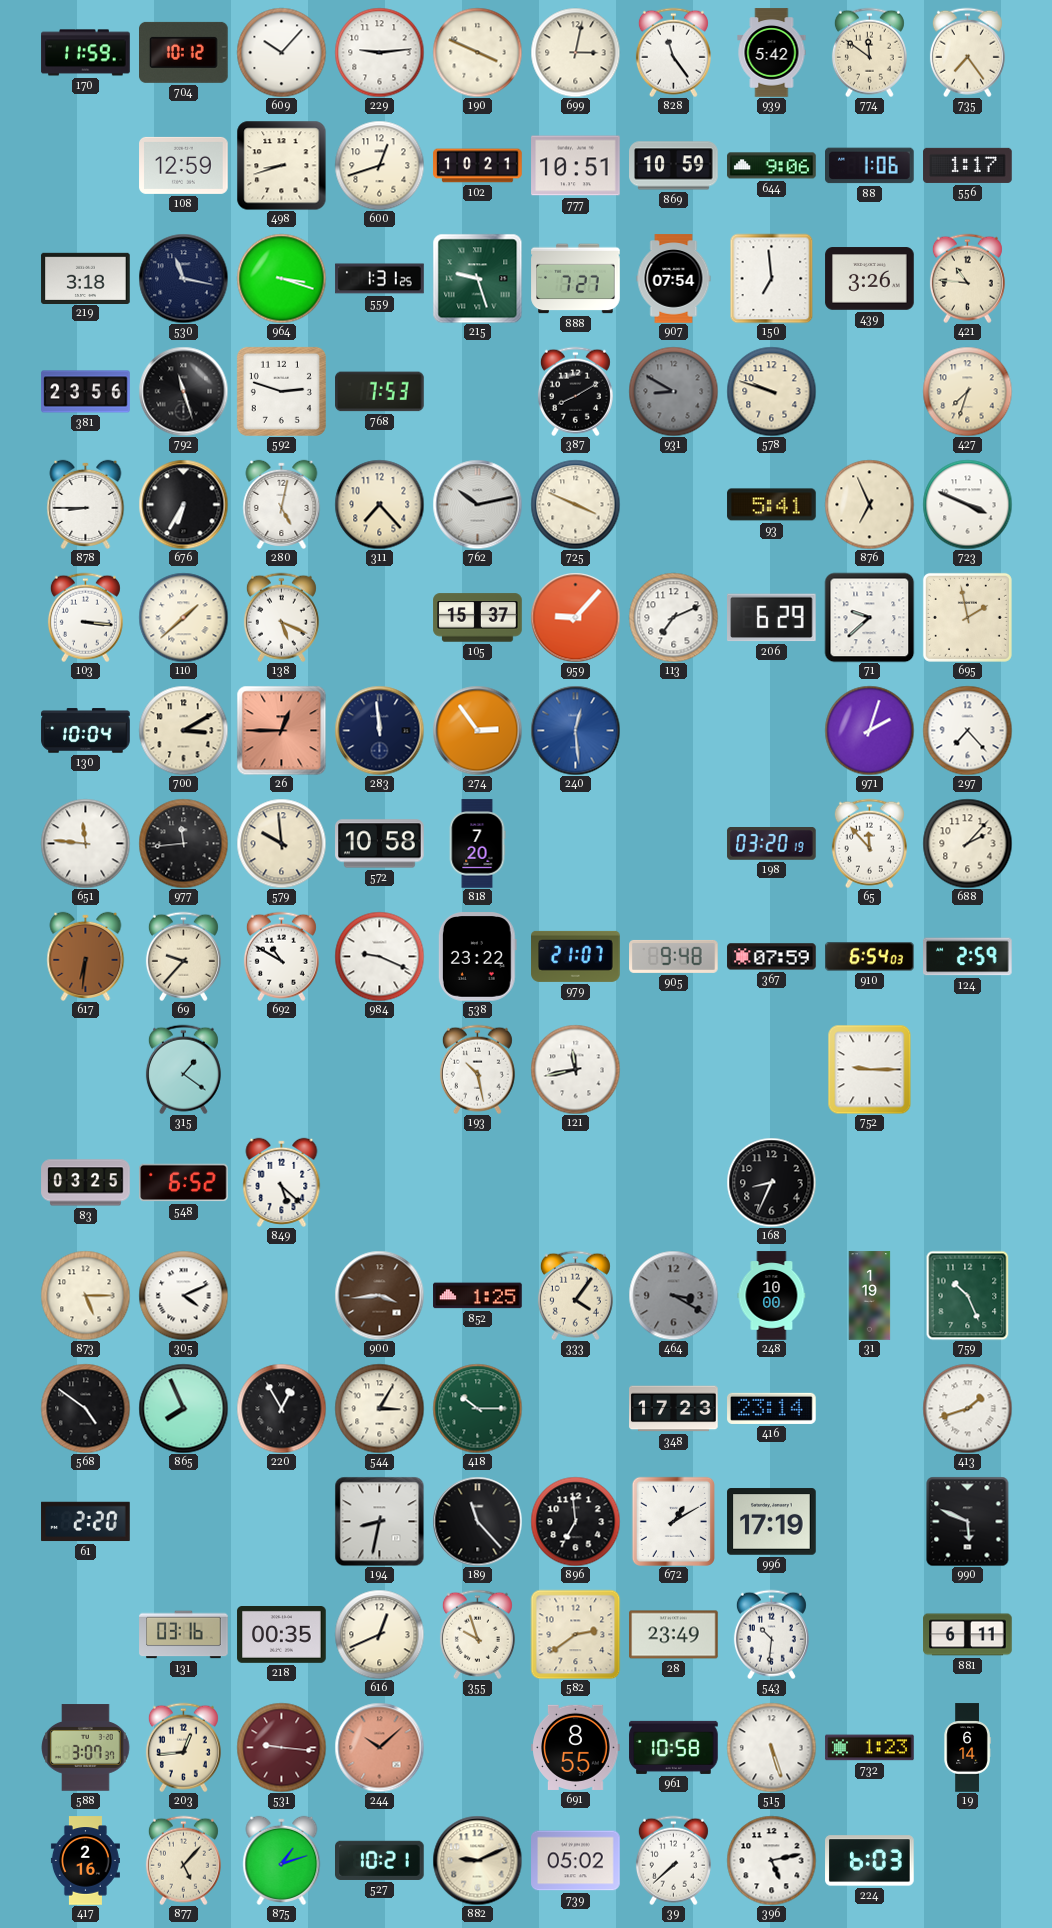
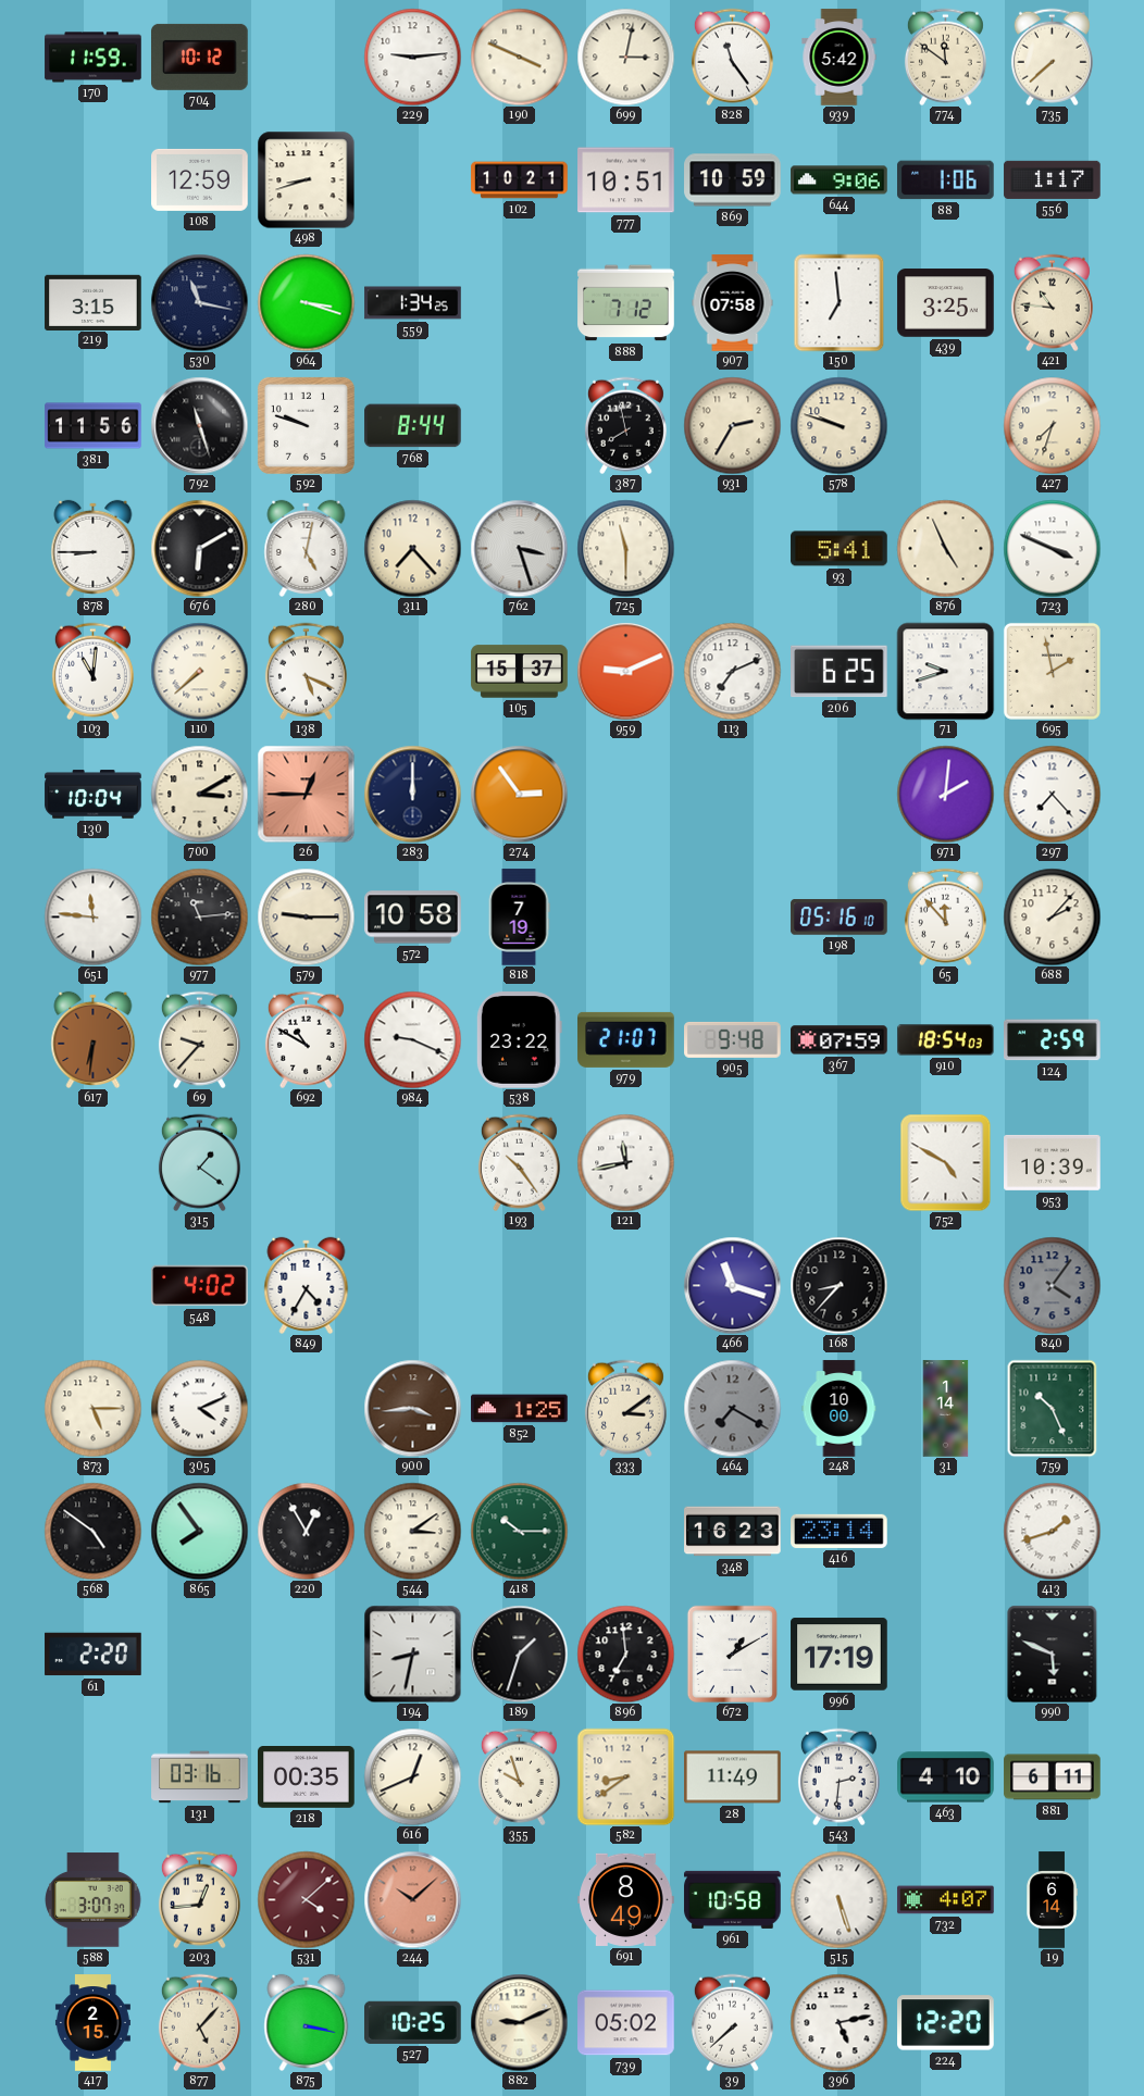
609: 10:07 -> none (281, 52)
735: 7:24 -> 7:38 (1052, 57)
600: 12:42 -> none (379, 165)
219: 3:18 -> 3:15 (94, 302)
559: 1:31 -> 1:34 (413, 303)
215: 9:27 -> none (477, 278)
888: 7:27 -> 7:12 (626, 303)
907: 07:54 -> 07:58 (733, 303)
439: 3:26 -> 3:25 (946, 303)
381: 23:56 -> 11:56 (94, 426)
592: 2:48 -> 9:48 (306, 425)
768: 7:53 -> 8:44 (413, 426)
387: 8:10 -> 7:58 (625, 425)
931: 8:50 -> 2:35 (732, 425)
931 dial: grey -> cream (732, 425)
676: 6:35 -> 6:10 (199, 548)
762: 10:13 -> 3:27 (519, 548)
725: 3:49 -> 11:30 (625, 548)
876: 6:56 -> 4:56 (945, 548)
103: 3:16 -> 11:01 (92, 671)
110: 1:38 -> 7:38 (199, 671)
959: 9:07 -> 9:11 (625, 671)
206: 6:29 -> 6:25 (840, 672)
71: 9:38 -> 9:42 (945, 671)
283: 11:59 -> 12:00 (412, 794)
240: 12:29 -> none (575, 730)
971: 2:03 -> 2:01 (945, 794)
977: 11:44 -> 11:14 (199, 916)
579: 9:59 -> 9:15 (306, 916)
818: 7:20 -> 7:19 (519, 918)
198: 03:20 -> 05:16 (840, 918)
910: 6:54 -> 18:54 (946, 1040)
193: 10:28 -> 10:24 (519, 1162)
752: 9:15 -> 4:50 (946, 1162)
953: none -> 10:39 (1053, 1162)
83: 03:25 -> none (86, 1183)
548: 6:52 -> 4:02 (200, 1286)
849: 5:22 -> 4:35 (307, 1285)
466: none -> 11:18 (732, 1285)
168: 8:34 -> 8:37 (838, 1285)
840: none -> 4:06 (1052, 1285)
333: 4:06 -> 3:09 (625, 1408)
464: 3:20 -> 7:20 (732, 1408)
31: 1:19 -> 1:14 (946, 1409)
865: 7:56 -> 7:54 (199, 1531)
544: 3:05 -> 3:09 (412, 1531)
348: 17:23 -> 16:23 (733, 1532)
189: 11:23 -> 1:33 (519, 1654)
582: 2:39 -> 8:39 (625, 1776)
28: 23:49 -> 11:49 (733, 1777)
543: 10:31 -> 2:31 (838, 1776)
463: none -> 4:10 (946, 1777)
531: 9:16 -> 4:08 (306, 1899)
691: 8:55 -> 8:49 (626, 1899)
732: 1:23 -> 4:07 (946, 1900)
417: 2:16 -> 2:15 (92, 2023)
875: 1:12 -> 3:17 (307, 2022)
527: 10:21 -> 10:25 (413, 2022)
224: 6:03 -> 12:20 (946, 2023)
